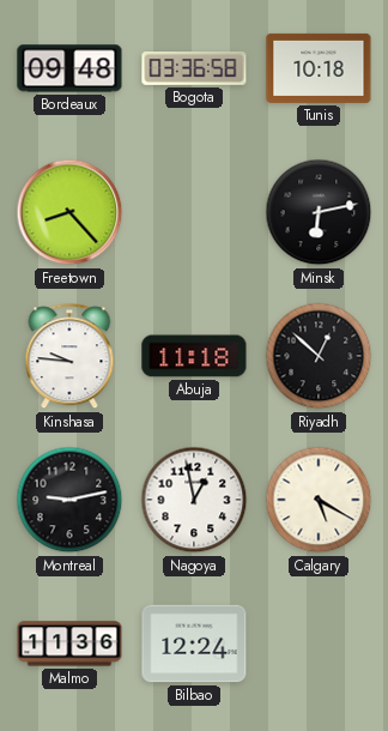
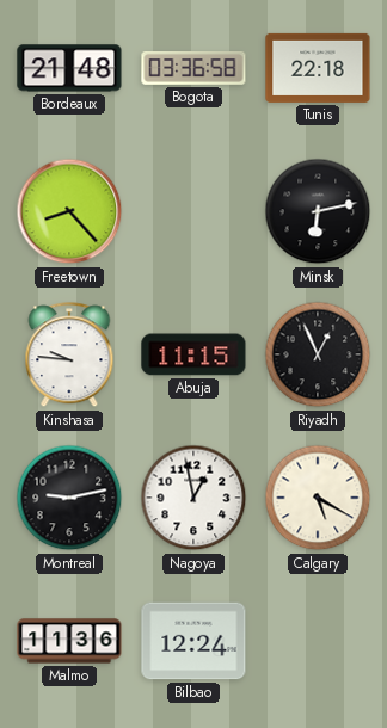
Bordeaux: 09:48 -> 21:48 (69, 68)
Tunis: 10:18 -> 22:18 (318, 68)
Abuja: 11:18 -> 11:15 (193, 354)
Riyadh: 12:52 -> 12:56 (318, 354)
